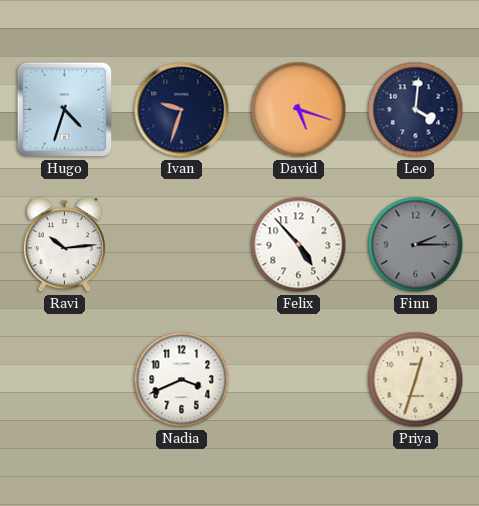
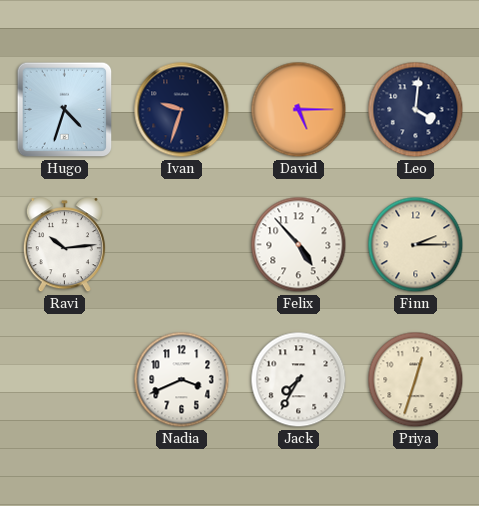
David: 5:18 -> 5:15 (299, 110)
Finn dial: grey -> cream (416, 245)
Jack: none -> 7:35 (299, 380)
